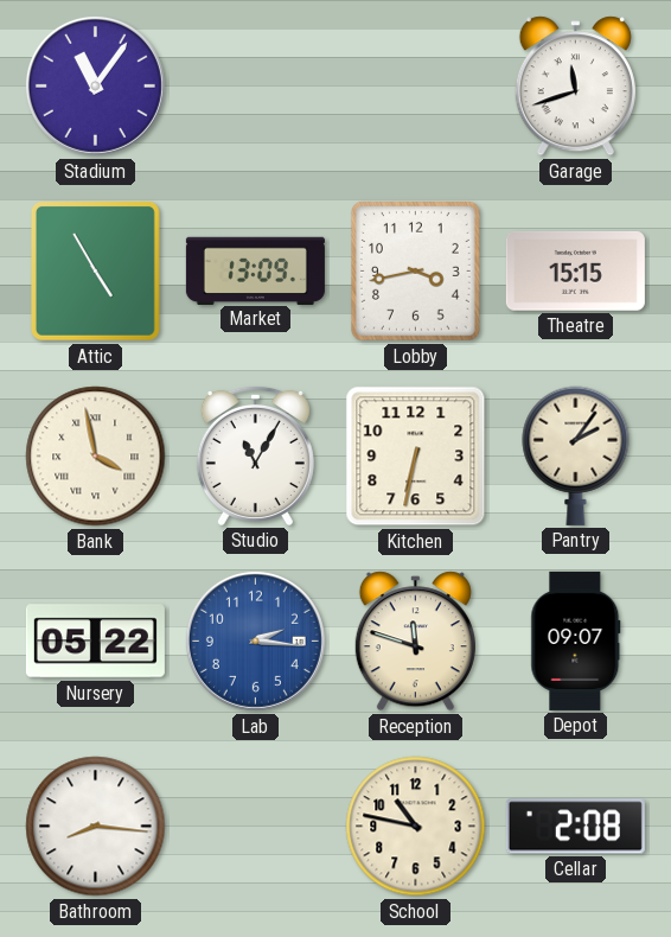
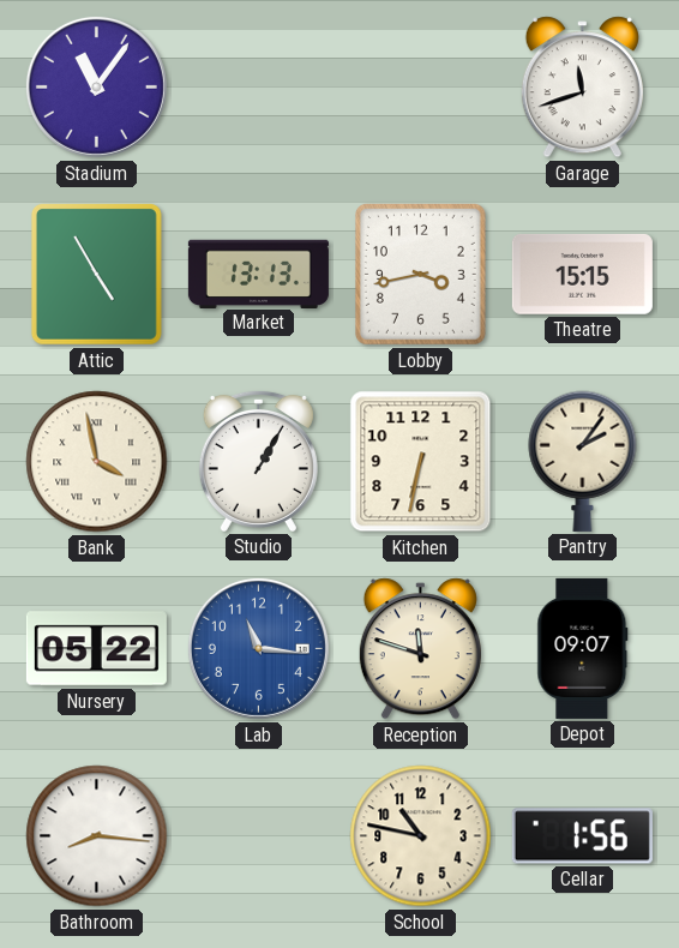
Market: 13:09 -> 13:13 (258, 274)
Studio: 11:05 -> 1:05 (258, 461)
Lab: 2:16 -> 11:16 (258, 648)
Cellar: 2:08 -> 1:56 (582, 836)
